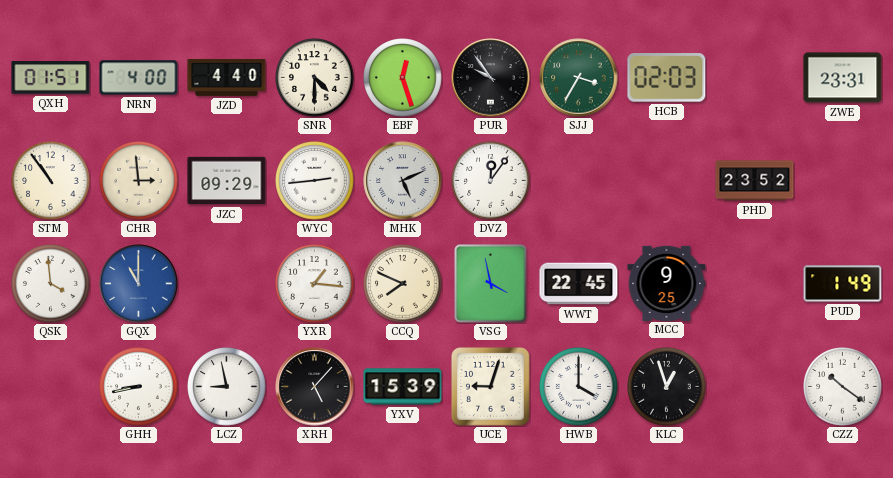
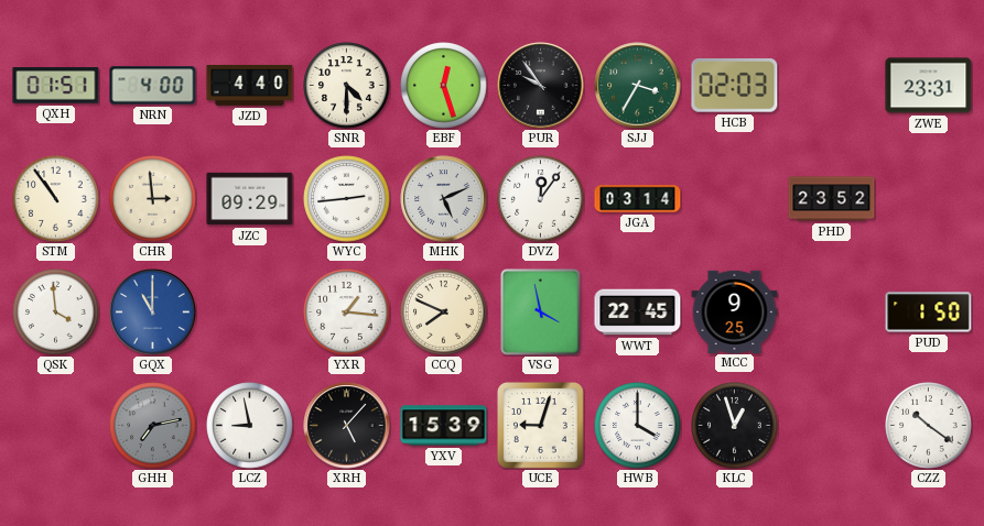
JGA: none -> 03:14 (638, 199)
PUD: 1:49 -> 1:50 (929, 313)
GHH: 8:43 -> 7:13 (153, 426)
GHH dial: white -> grey (153, 426)
